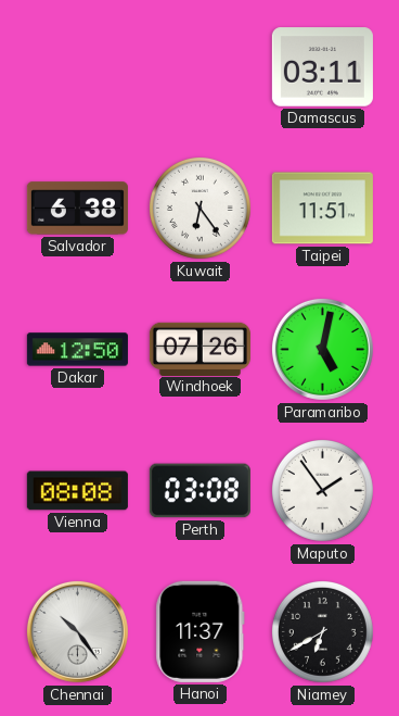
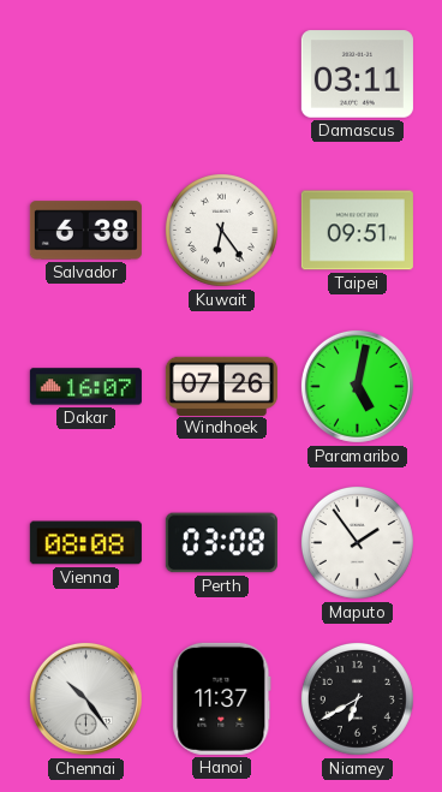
Taipei: 11:51 -> 09:51 (357, 231)
Dakar: 12:50 -> 16:07 (85, 387)
